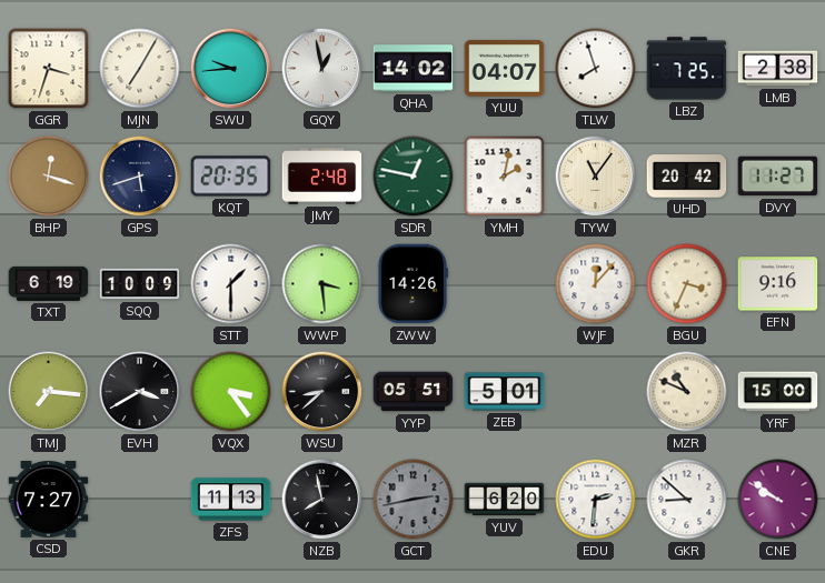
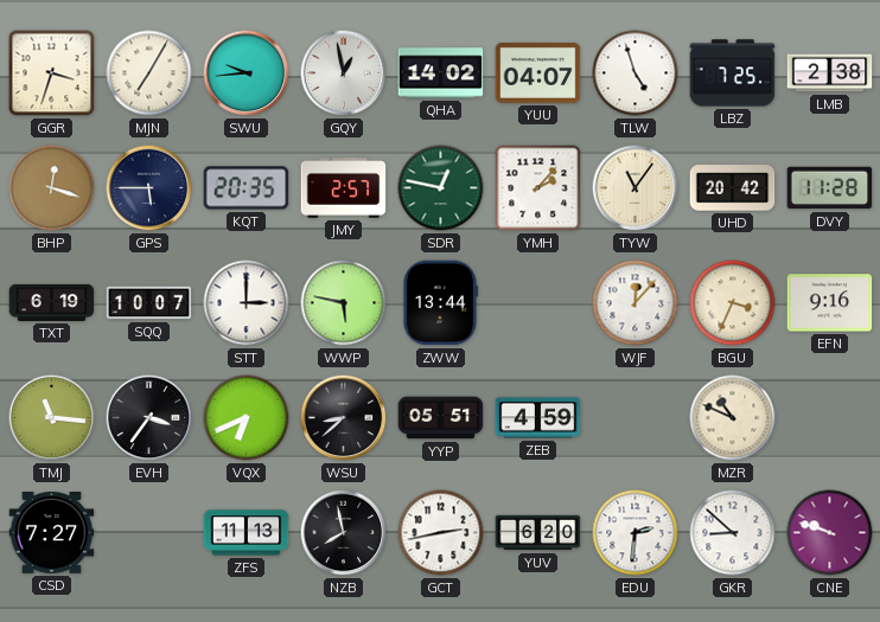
TLW: 7:57 -> 4:57 (636, 73)
GPS: 5:42 -> 5:45 (149, 188)
JMY: 2:48 -> 2:57 (344, 188)
YMH: 2:02 -> 2:07 (538, 188)
DVY: 11:27 -> 11:28 (830, 188)
SQQ: 10:09 -> 10:07 (149, 303)
STT: 1:30 -> 3:00 (247, 303)
WWP: 3:29 -> 5:47 (344, 303)
ZWW: 14:26 -> 13:44 (440, 303)
TMJ: 7:16 -> 11:16 (52, 418)
EVH: 3:40 -> 3:36 (149, 418)
VQX: 3:24 -> 6:41 (247, 418)
ZEB: 5:01 -> 4:59 (538, 418)
YRF: 15:00 -> none (778, 392)
GCT dial: grey -> white (441, 533)
CNE: 9:51 -> 9:48 (830, 533)
